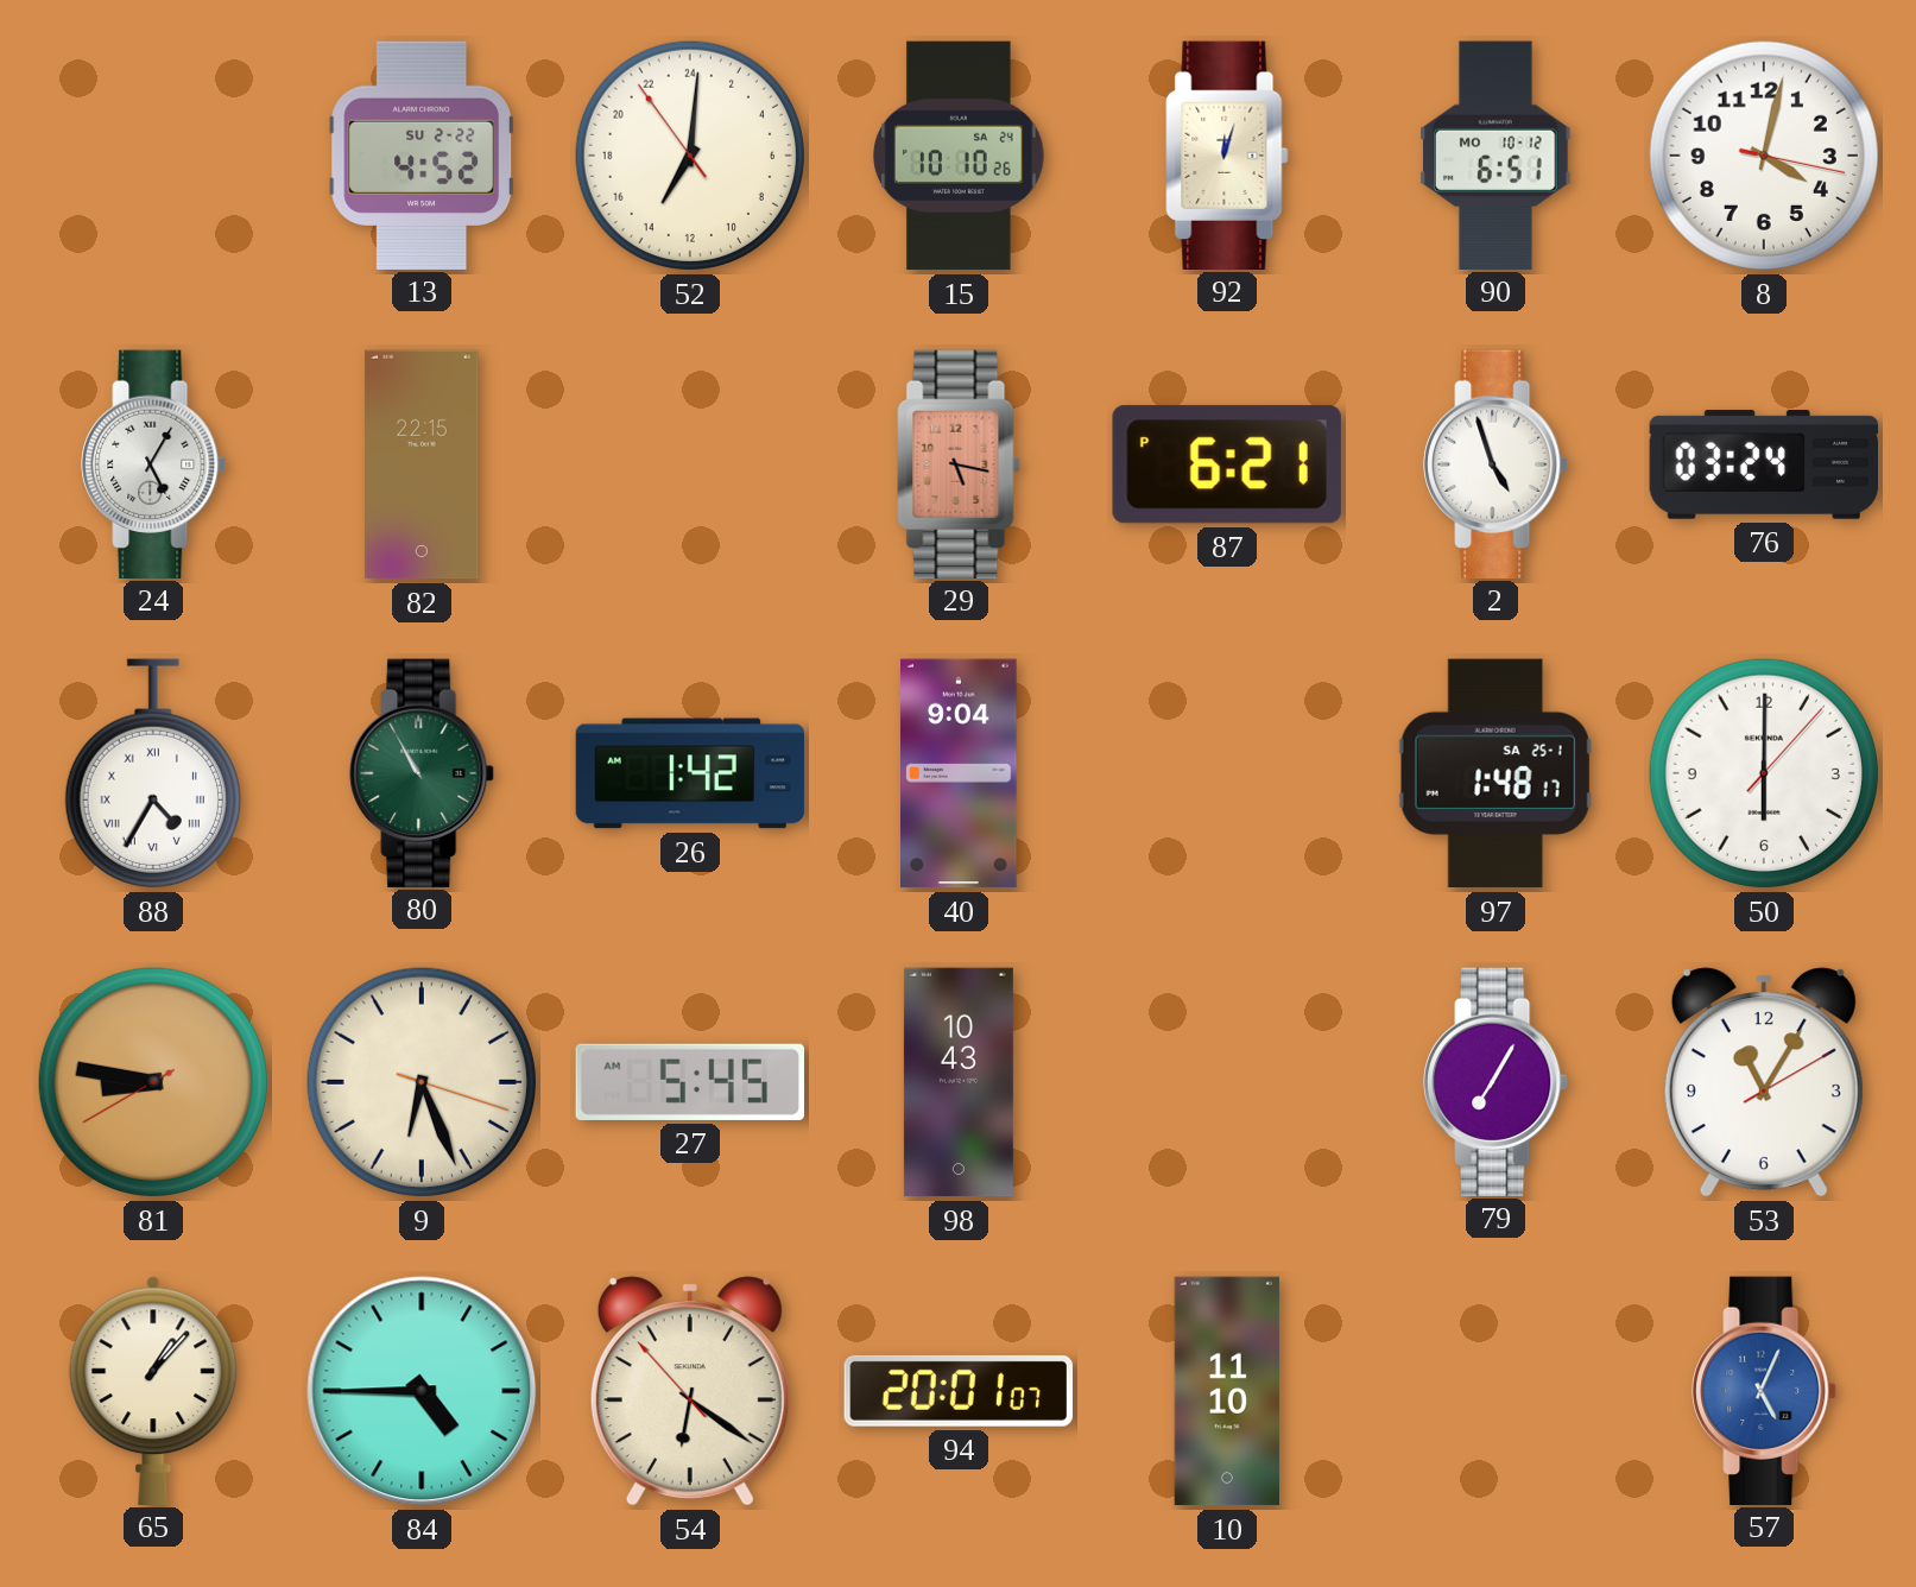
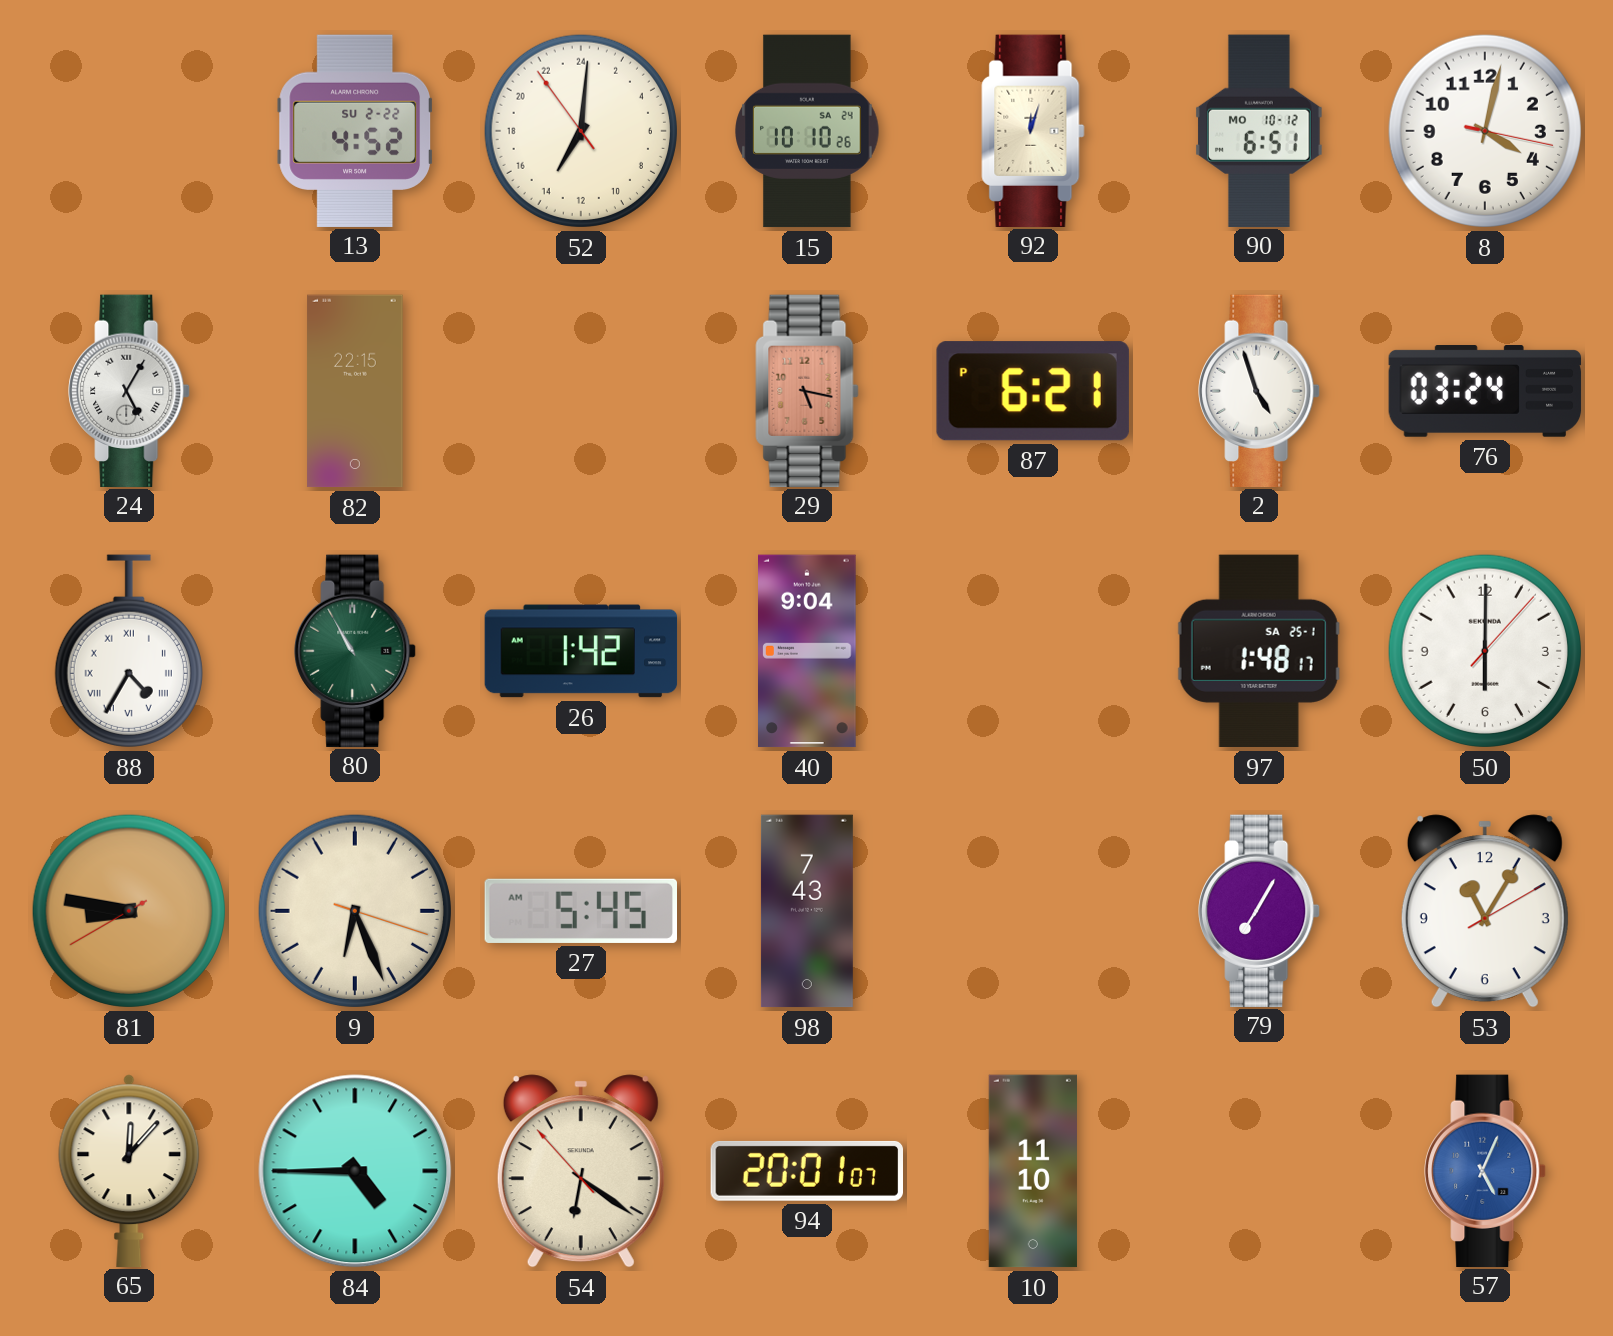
98: 10:43 -> 7:43 (807, 911)
65: 1:07 -> 12:07 (129, 1170)
